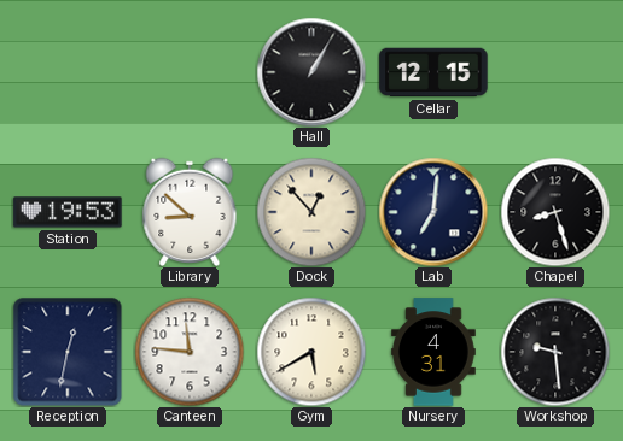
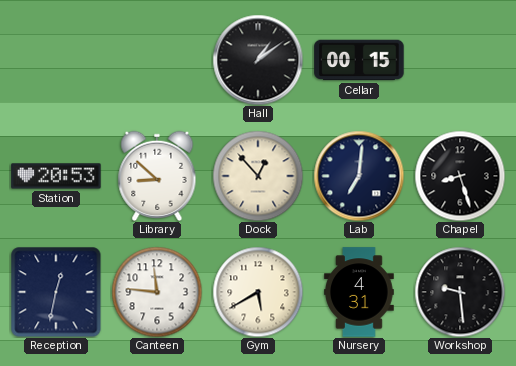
Hall: 1:05 -> 1:09 (258, 60)
Cellar: 12:15 -> 00:15 (359, 60)
Station: 19:53 -> 20:53 (56, 176)
